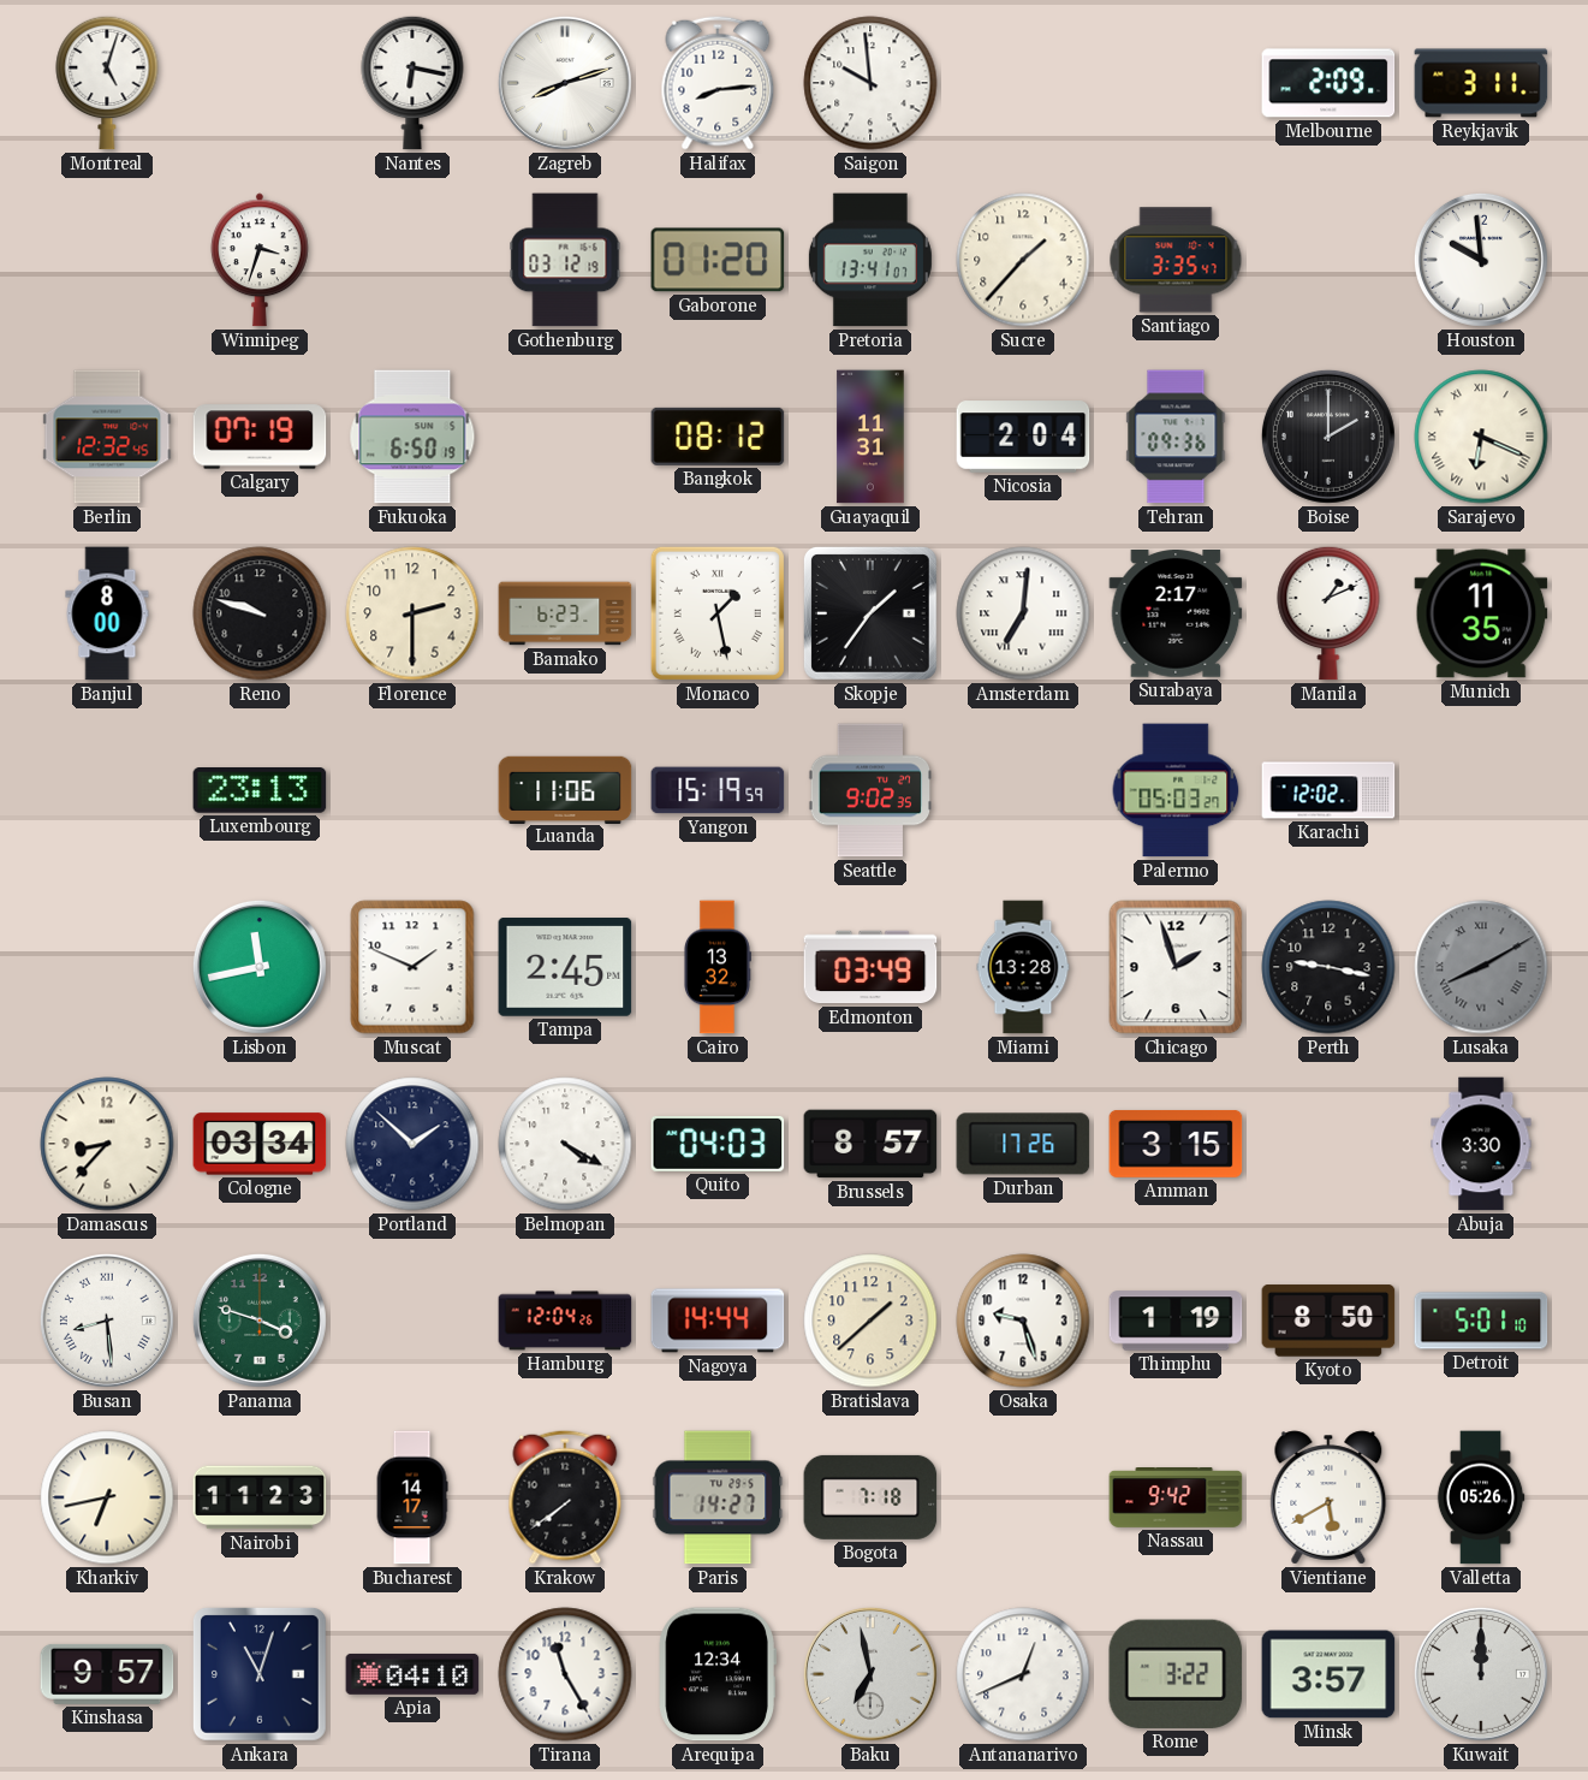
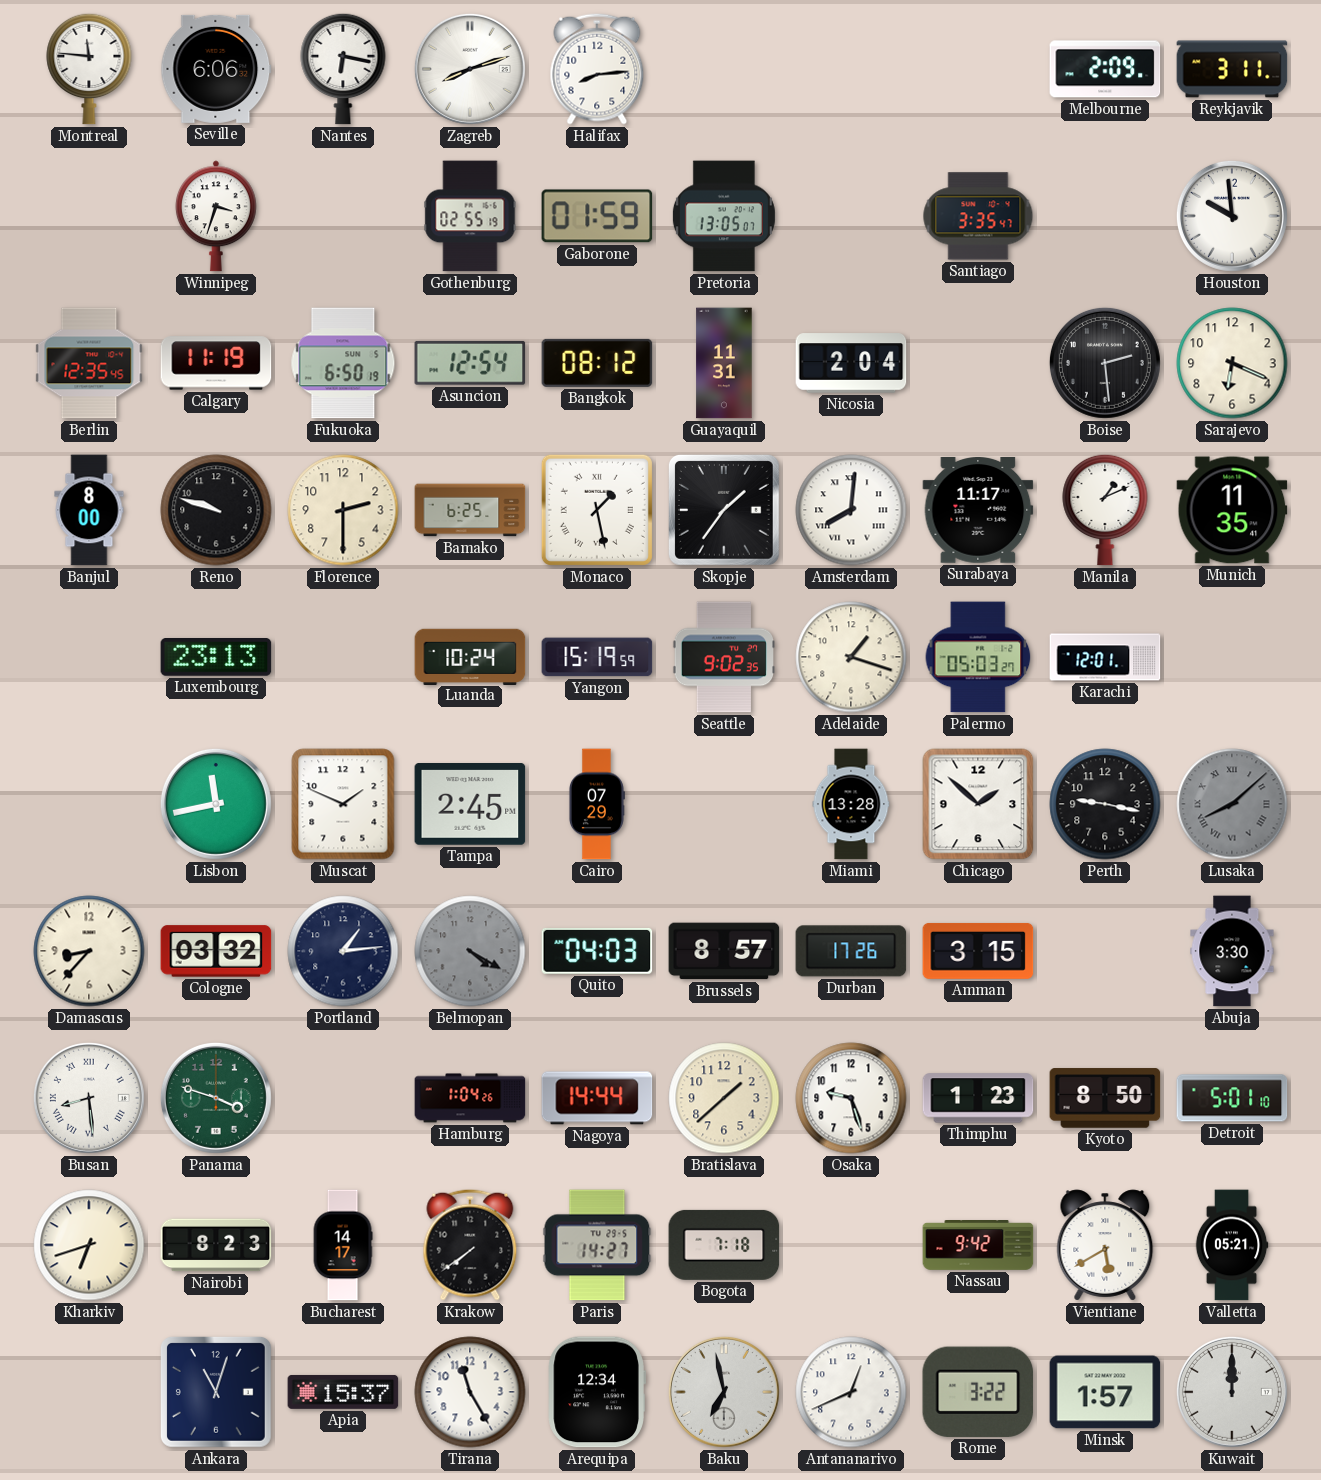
Montreal: 5:03 -> 11:46 (89, 69)
Seville: none -> 6:06 (216, 69)
Saigon: 9:59 -> none (870, 83)
Gothenburg: 03:12 -> 02:55 (470, 216)
Gaborone: 01:20 -> 01:59 (597, 216)
Pretoria: 13:41 -> 13:05 (724, 216)
Sucre: 1:37 -> none (1023, 260)
Berlin: 12:32 -> 12:35 (89, 363)
Calgary: 07:19 -> 11:19 (216, 363)
Asuncion: none -> 12:54 (470, 363)
Tehran: 09:36 -> none (1176, 437)
Boise: 2:00 -> 2:29 (1105, 363)
Sarajevo numerals: Roman -> Arabic (1232, 363)
Bamako: 6:23 -> 6:25 (470, 510)
Amsterdam: 7:01 -> 8:01 (851, 510)
Surabaya: 2:17 -> 11:17 (978, 511)
Luanda: 11:06 -> 10:24 (470, 656)
Adelaide: none -> 1:18 (851, 657)
Karachi: 12:02 -> 12:01 (1105, 657)
Cairo: 13:32 -> 07:29 (596, 804)
Edmonton: 03:49 -> none (870, 967)
Chicago: 1:57 -> 1:52 (978, 804)
Lusaka: 8:10 -> 8:08 (1232, 804)
Cologne: 03:34 -> 03:32 (216, 951)
Portland: 1:52 -> 1:14 (343, 951)
Belmopan dial: white -> grey (470, 951)
Hamburg: 12:04 -> 1:04 (470, 1098)
Thimphu: 1:19 -> 1:23 (978, 1098)
Kharkiv: 6:43 -> 6:42 (89, 1245)
Nairobi: 11:23 -> 8:23 (216, 1245)
Valletta: 05:26 -> 05:21 (1232, 1245)
Kinshasa: 9:57 -> none (107, 1674)
Apia: 04:10 -> 15:37 (343, 1392)
Minsk: 3:57 -> 1:57 (1105, 1392)
